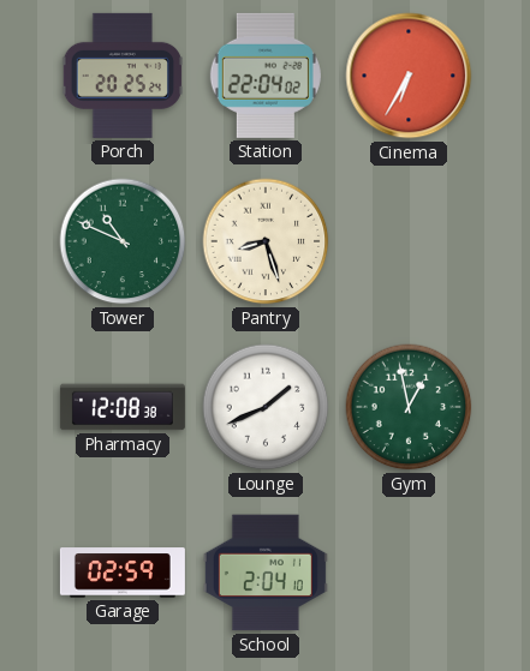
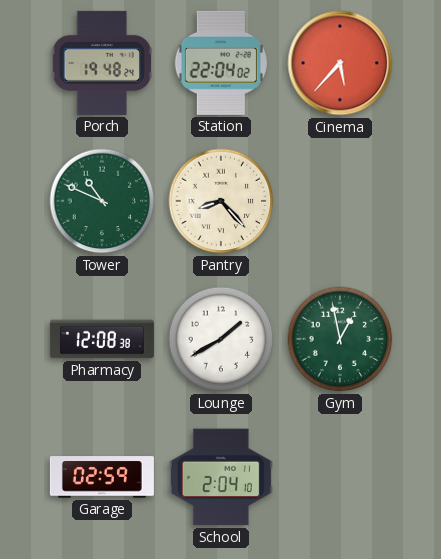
Porch: 20:25 -> 19:48 (101, 63)
Cinema: 6:35 -> 5:37 (340, 63)
Pantry: 8:27 -> 8:23 (221, 201)
Lounge: 1:41 -> 1:40 (221, 339)
